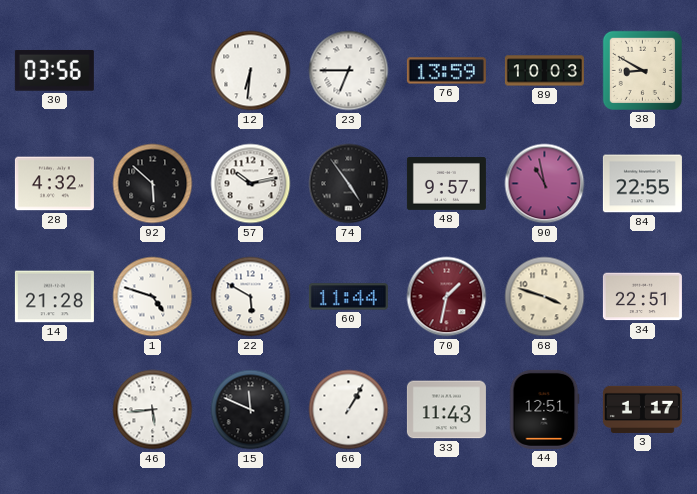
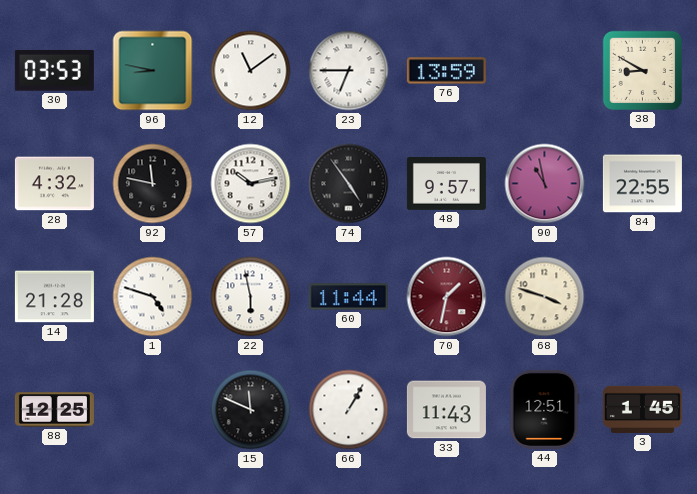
30: 03:56 -> 03:53 (54, 71)
96: none -> 8:47 (153, 71)
12: 6:31 -> 11:09 (251, 71)
89: 10:03 -> none (544, 71)
92: 5:52 -> 11:47 (153, 184)
22: 5:50 -> 5:58 (251, 297)
34: 22:51 -> none (642, 297)
88: none -> 12:25 (54, 410)
46: 5:44 -> none (153, 410)
3: 1:17 -> 1:45 (642, 409)
